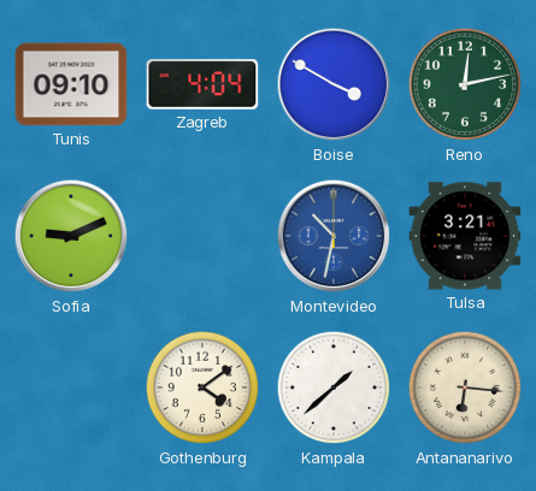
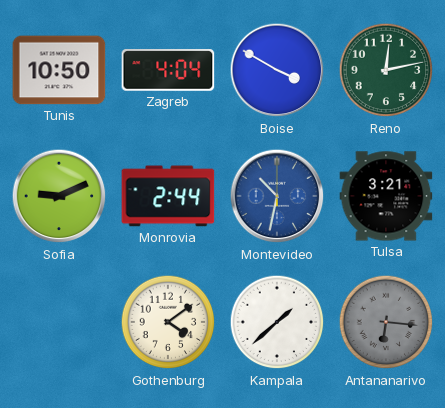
Tunis: 09:10 -> 10:50 (59, 70)
Monrovia: none -> 2:44 (168, 196)
Antananarivo dial: cream -> grey (386, 322)
